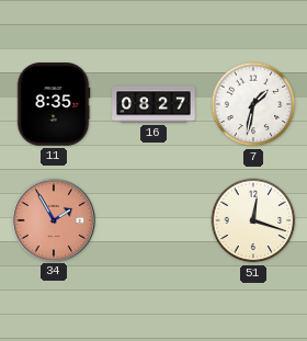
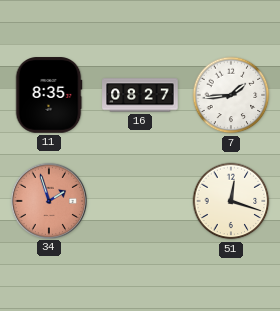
7: 1:32 -> 1:44 (231, 95)
34: 1:55 -> 1:57 (48, 200)
